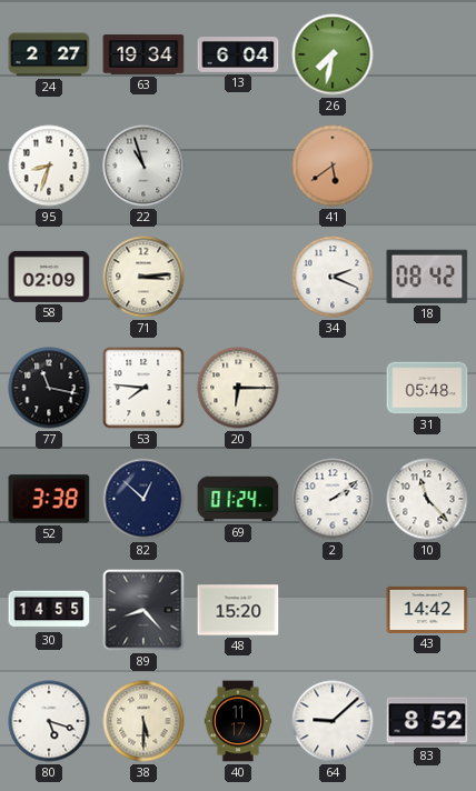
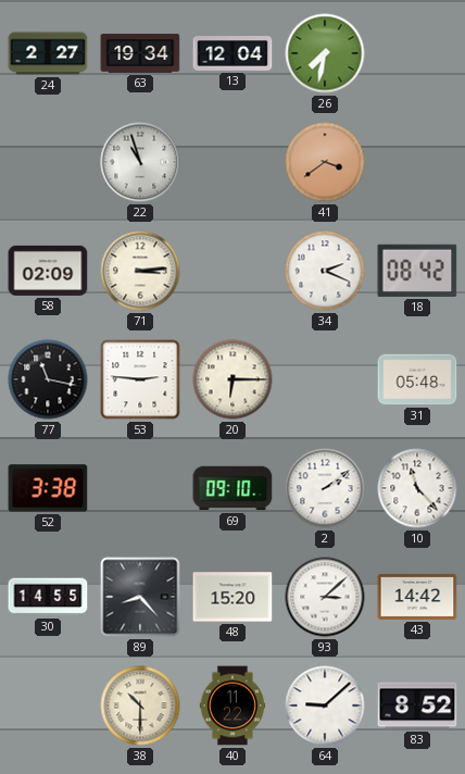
13: 6:04 -> 12:04 (232, 53)
95: 8:33 -> none (49, 166)
41: 5:39 -> 3:39 (325, 162)
53: 7:46 -> 2:46 (140, 379)
82: 12:52 -> none (143, 499)
69: 01:24 -> 09:10 (232, 488)
93: none -> 3:08 (325, 597)
80: 5:18 -> none (49, 721)
38: 5:30 -> 10:30 (140, 706)
40: 11:17 -> 11:22 (232, 706)
